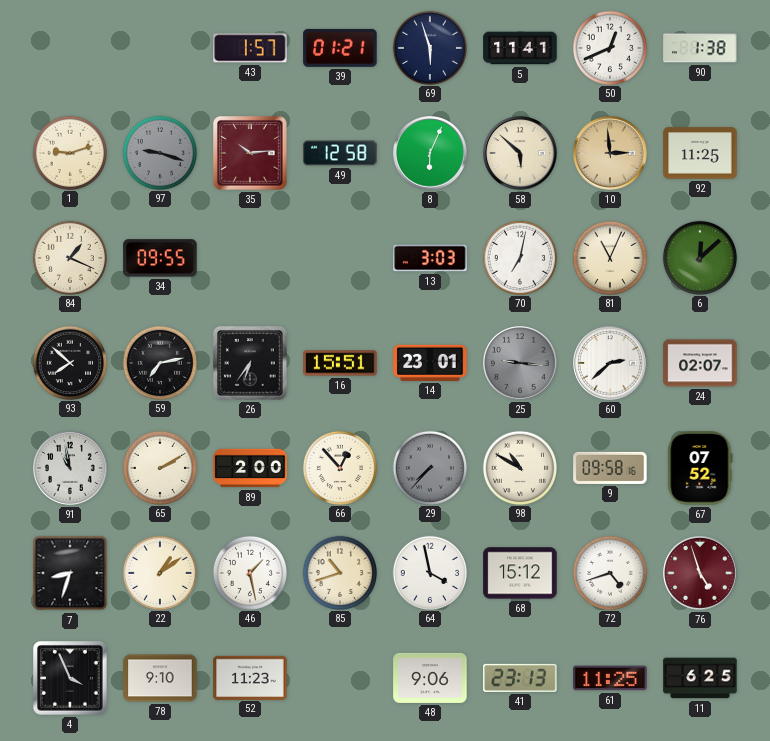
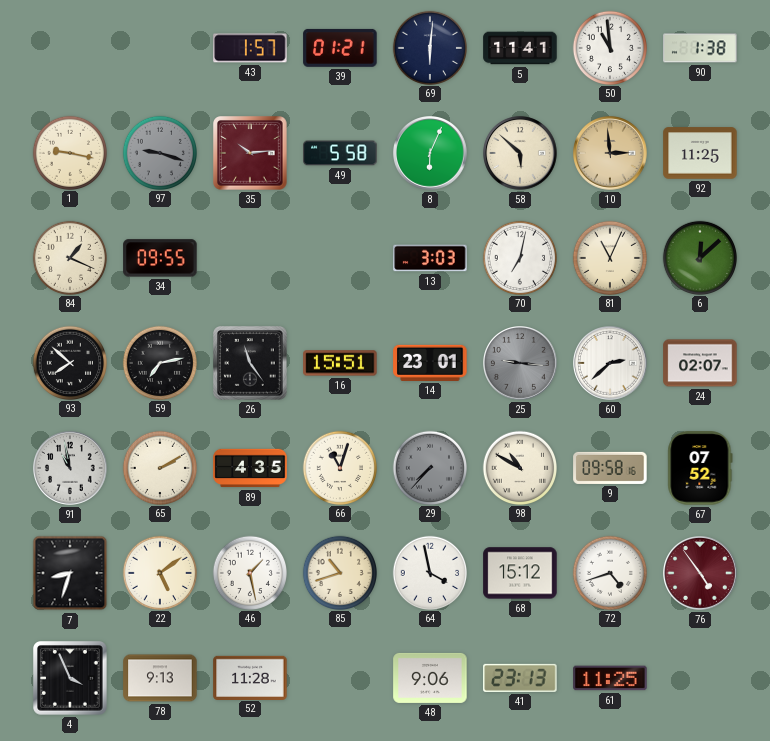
69: 5:57 -> 6:01 (429, 47)
50: 12:41 -> 10:59 (609, 47)
1: 9:12 -> 9:17 (69, 152)
49: 12:58 -> 5:58 (340, 153)
26: 6:36 -> 11:24 (250, 363)
89: 2:00 -> 4:35 (250, 468)
66: 12:53 -> 11:03 (339, 467)
22: 1:09 -> 5:09 (159, 572)
76: 4:57 -> 4:54 (701, 574)
78: 9:10 -> 9:13 (160, 678)
52: 11:23 -> 11:28 (250, 677)
11: 6:25 -> none (700, 678)
